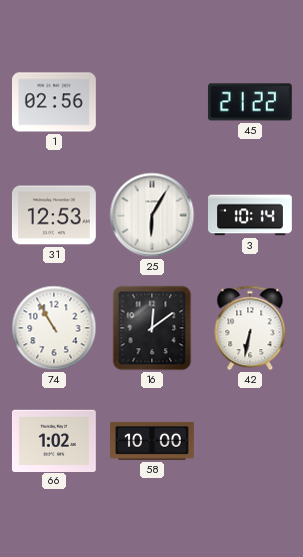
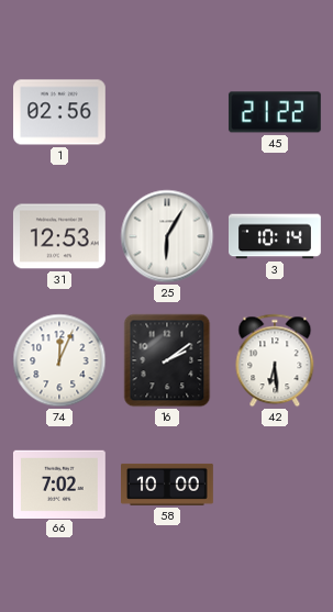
74: 10:55 -> 12:04 (59, 360)
16: 12:09 -> 2:09 (167, 360)
42: 6:32 -> 6:29 (275, 360)
66: 1:02 -> 7:02 (59, 483)
